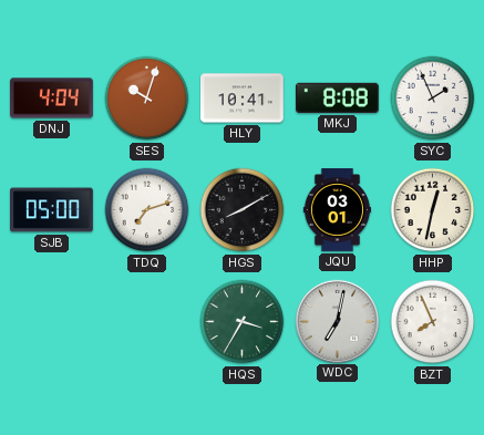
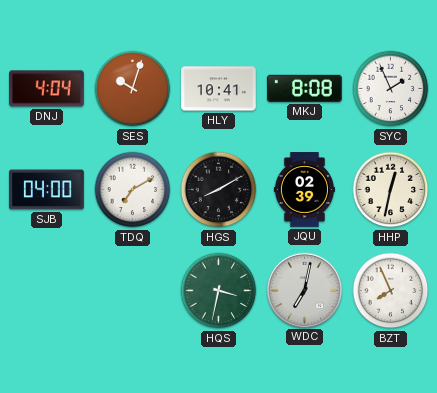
SJB: 05:00 -> 04:00 (47, 190)
TDQ: 7:12 -> 7:10 (133, 190)
JQU: 03:01 -> 02:39 (304, 190)
HQS: 3:35 -> 3:32 (219, 291)
